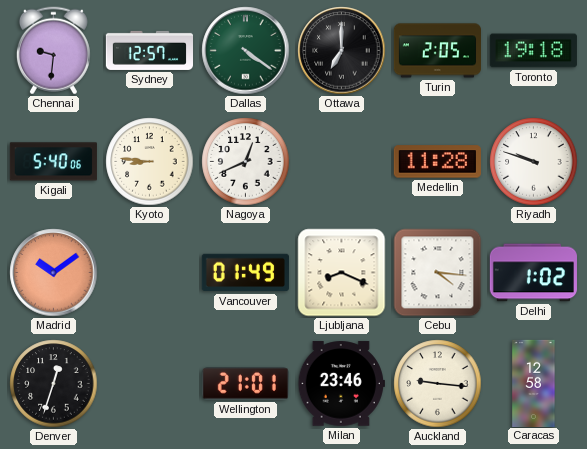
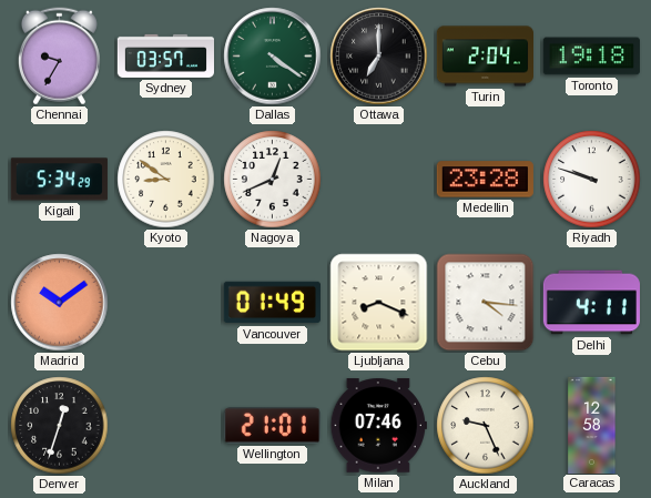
Chennai: 9:31 -> 9:35 (59, 57)
Sydney: 12:57 -> 03:57 (165, 55)
Turin: 2:05 -> 2:04 (485, 57)
Kigali: 5:40 -> 5:34 (59, 180)
Kyoto: 8:46 -> 8:51 (166, 180)
Medellin: 11:28 -> 23:28 (485, 180)
Delhi: 1:02 -> 4:11 (591, 303)
Milan: 23:46 -> 07:46 (378, 426)
Auckland: 9:16 -> 9:26 (486, 426)
